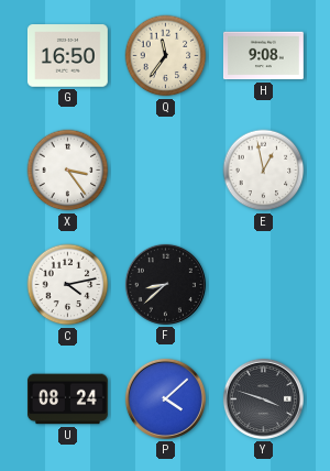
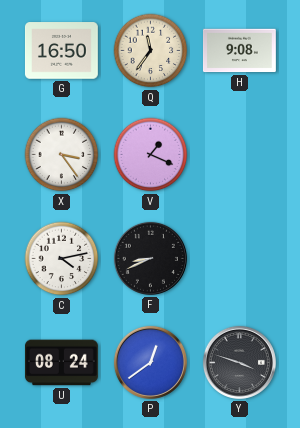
V: none -> 1:19 (151, 155)
E: 12:58 -> none (264, 171)
F: 8:38 -> 8:41 (150, 258)
P: 4:08 -> 12:39 (150, 362)
